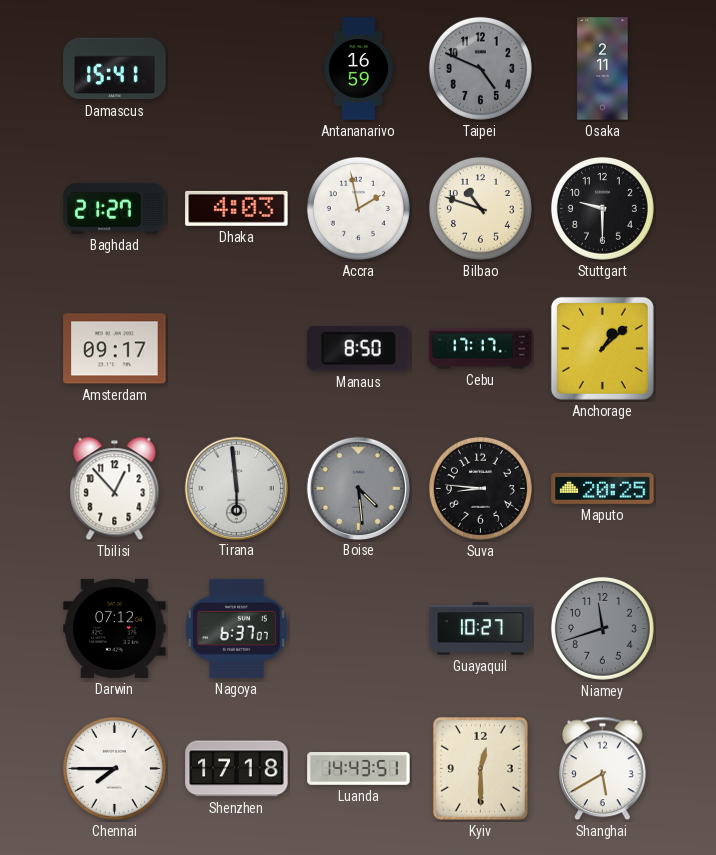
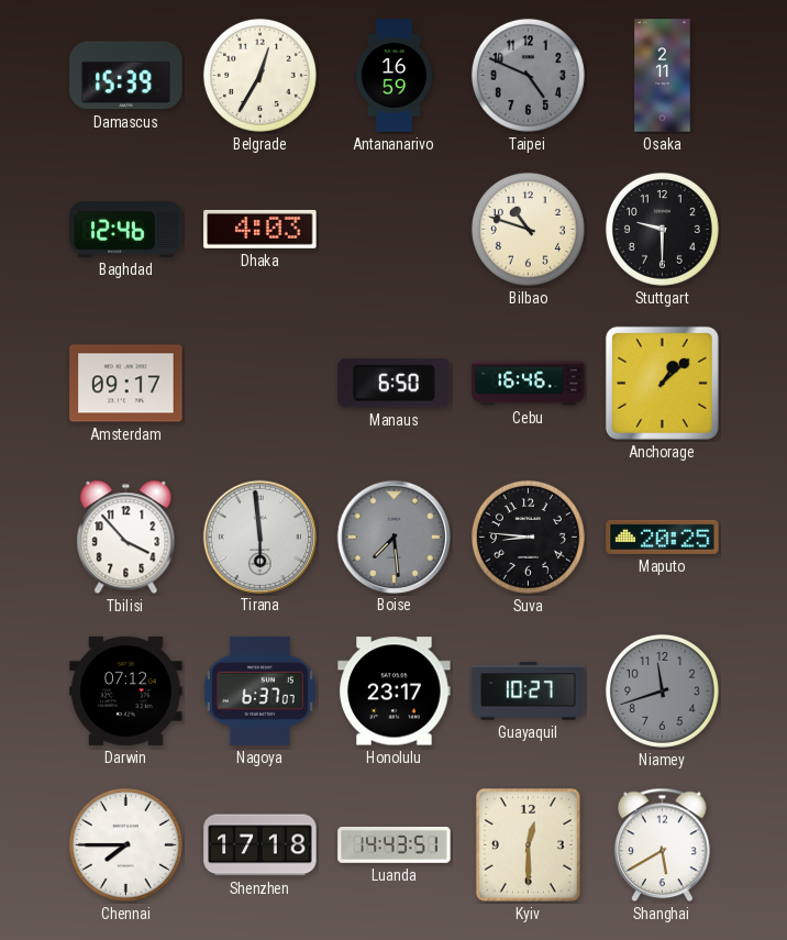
Damascus: 15:41 -> 15:39 (126, 76)
Belgrade: none -> 12:35 (259, 75)
Baghdad: 21:27 -> 12:46 (126, 229)
Accra: 1:58 -> none (358, 208)
Manaus: 8:50 -> 6:50 (395, 384)
Cebu: 17:17 -> 16:46 (529, 384)
Tbilisi: 12:53 -> 3:53 (126, 538)
Boise: 4:29 -> 7:29 (393, 537)
Honolulu: none -> 23:17 (395, 692)
